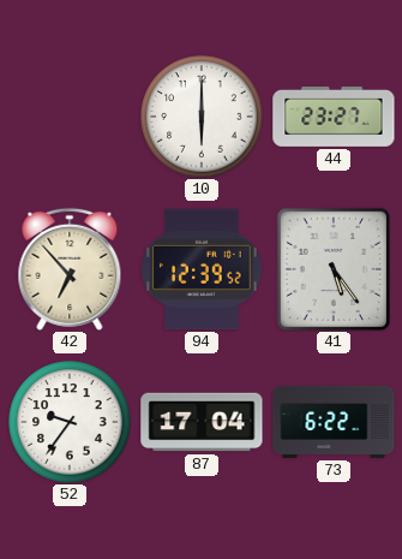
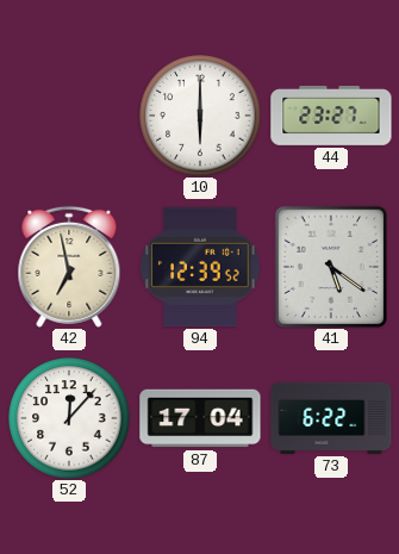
42: 6:53 -> 6:58 (69, 267)
41: 5:24 -> 5:21 (330, 267)
52: 9:36 -> 12:07 (69, 418)
